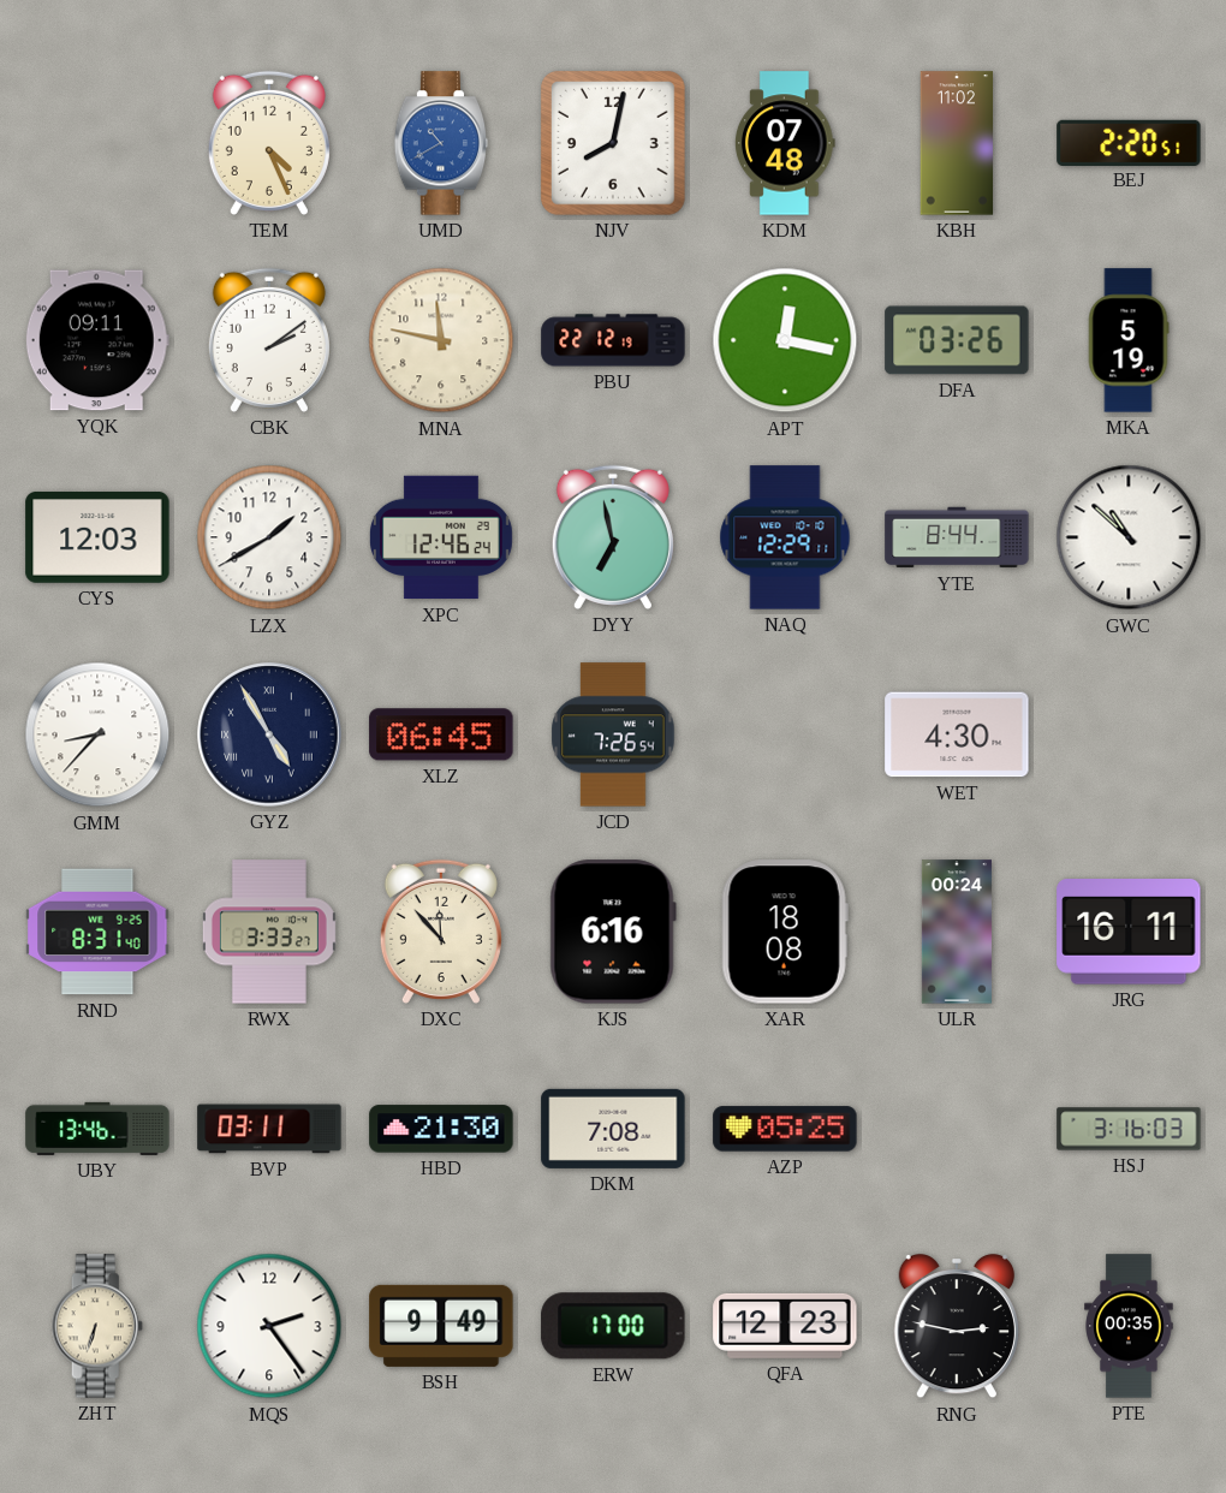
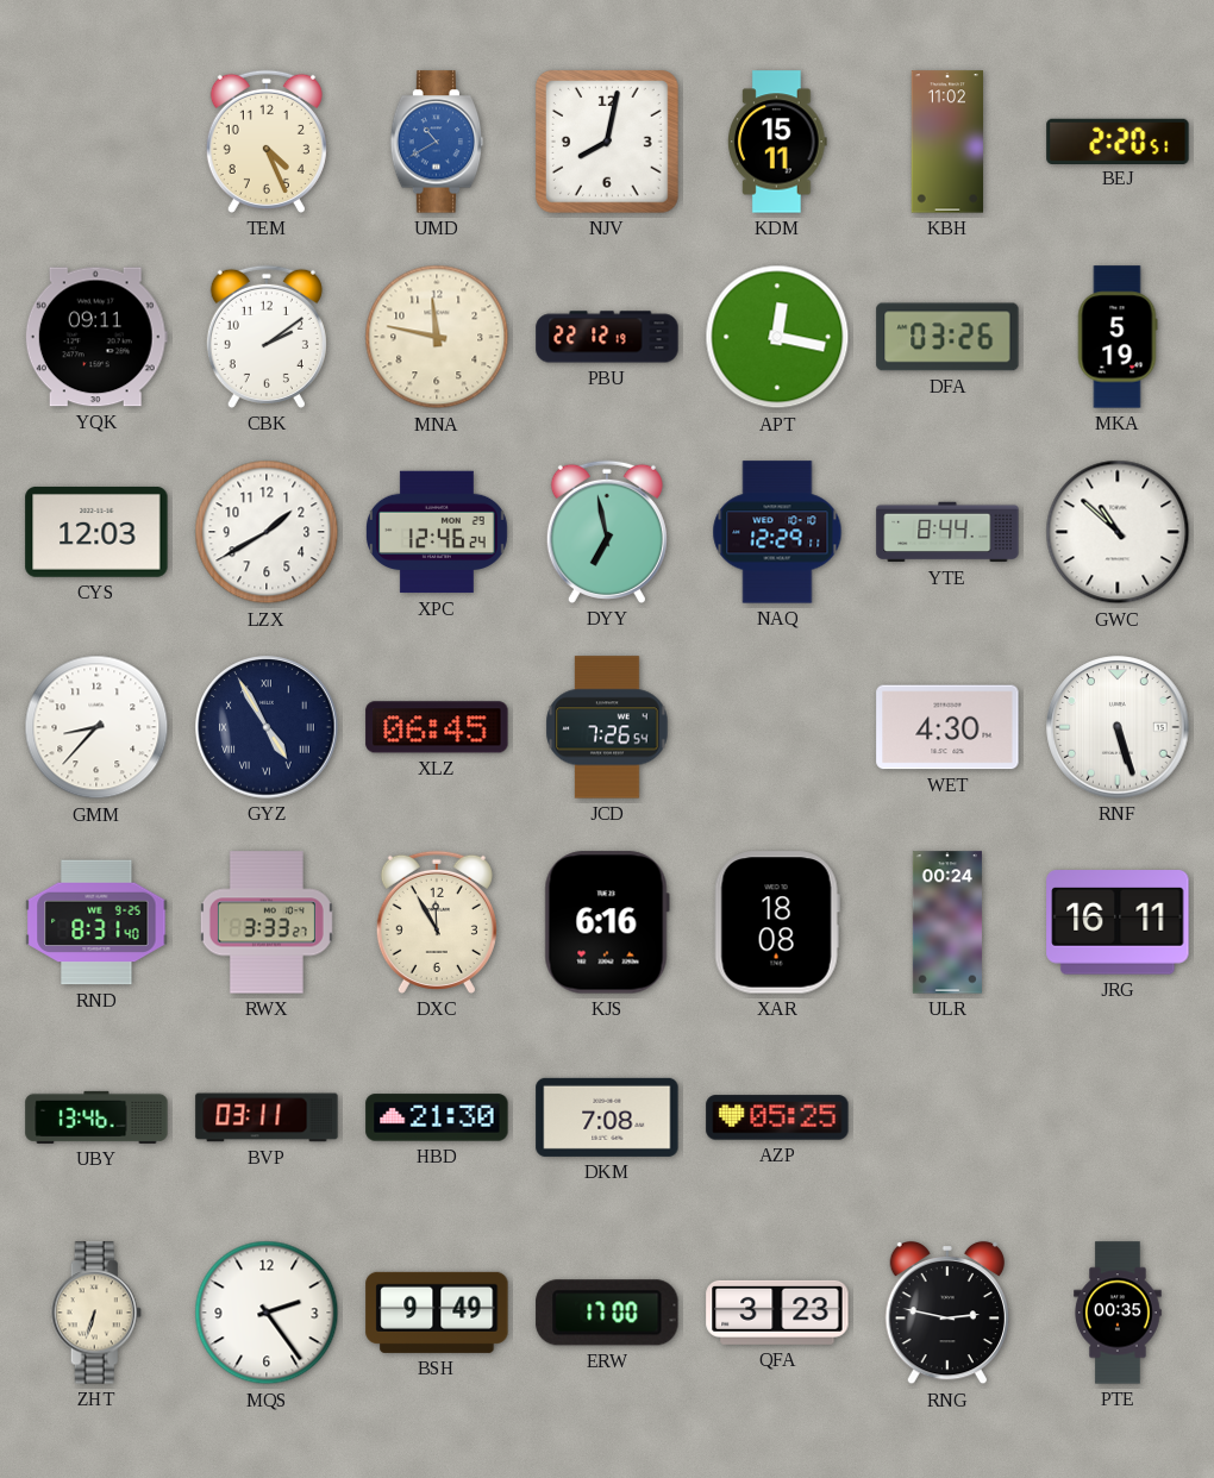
KDM: 07:48 -> 15:11 (777, 142)
RNF: none -> 5:27 (1118, 727)
DXC: 11:53 -> 11:55 (437, 922)
HSJ: 3:16 -> none (1129, 1129)
QFA: 12:23 -> 3:23 (777, 1313)
